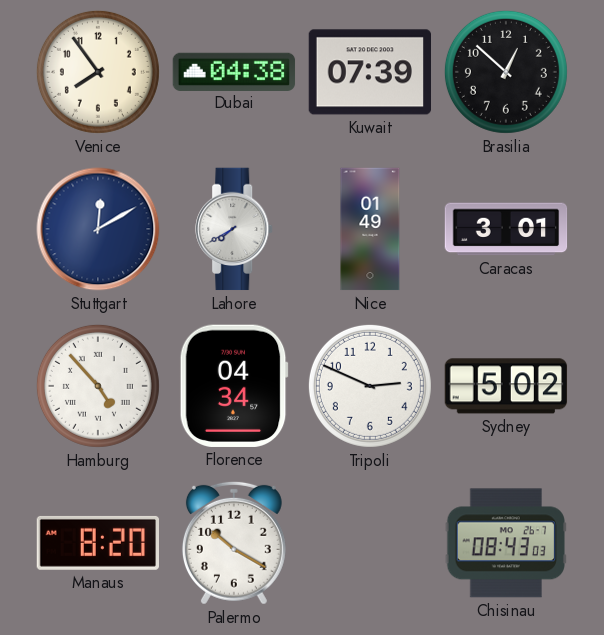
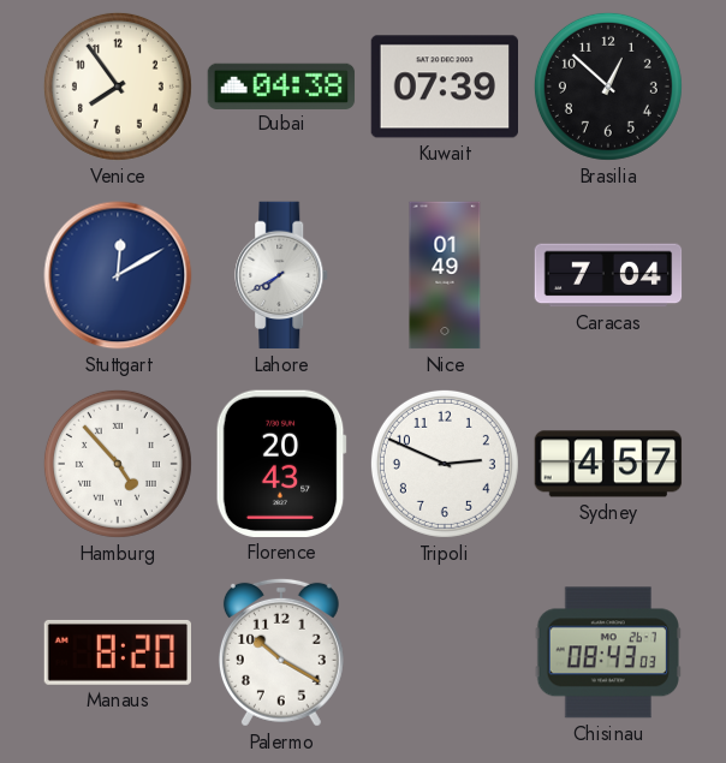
Caracas: 3:01 -> 7:04 (608, 275)
Florence: 04:34 -> 20:43 (281, 464)
Sydney: 5:02 -> 4:57 (608, 464)
